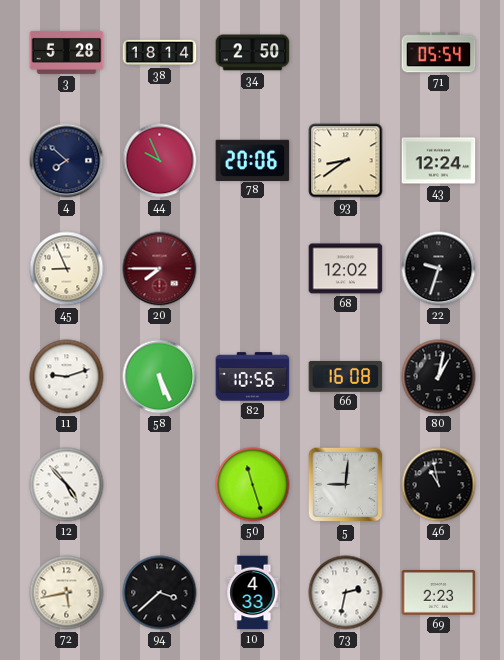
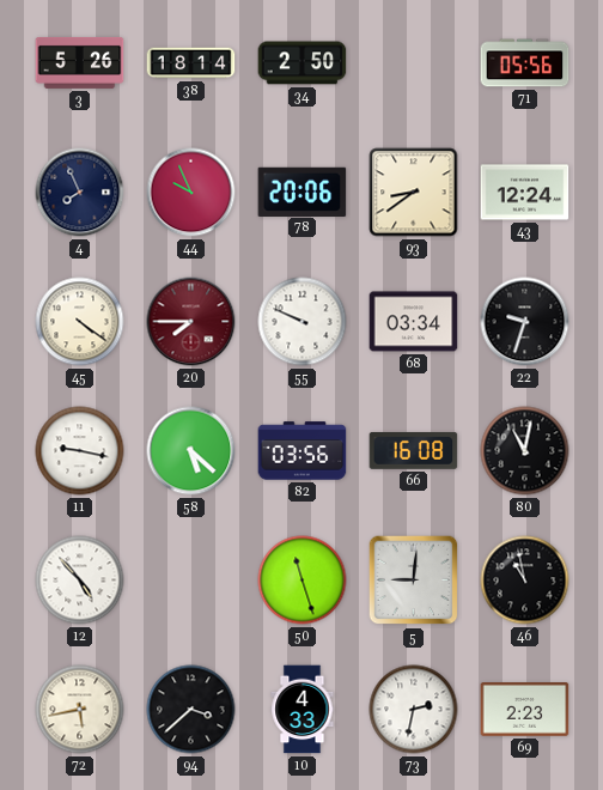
3: 5:28 -> 5:26 (80, 62)
71: 05:54 -> 05:56 (525, 63)
4: 7:52 -> 7:56 (80, 193)
45: 8:56 -> 4:21 (80, 322)
55: none -> 9:49 (303, 322)
68: 12:02 -> 03:34 (414, 322)
11: 9:12 -> 9:17 (80, 451)
58: 5:26 -> 5:22 (191, 451)
82: 10:56 -> 03:56 (303, 451)
80: 1:02 -> 11:02 (525, 451)
